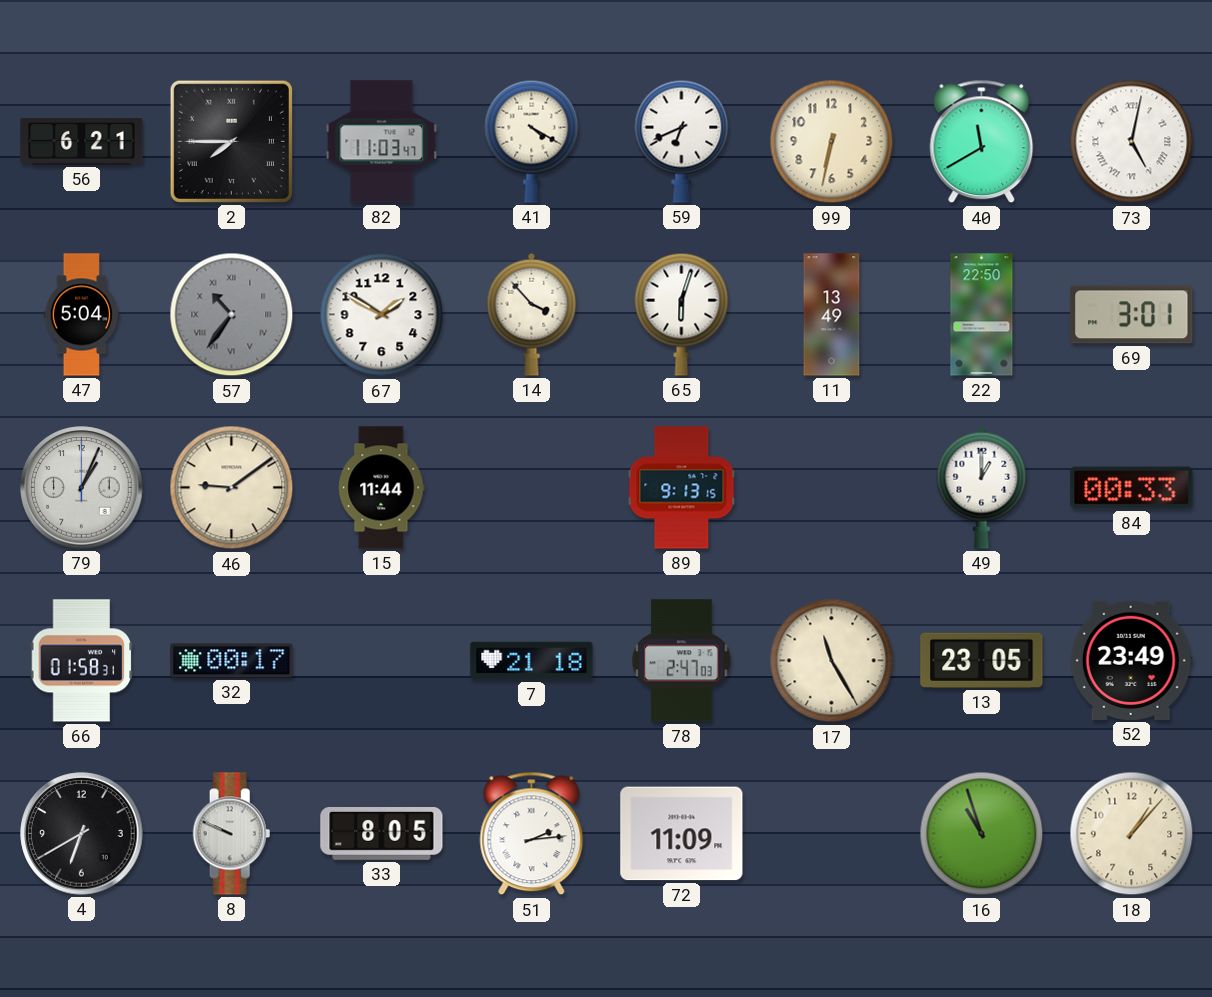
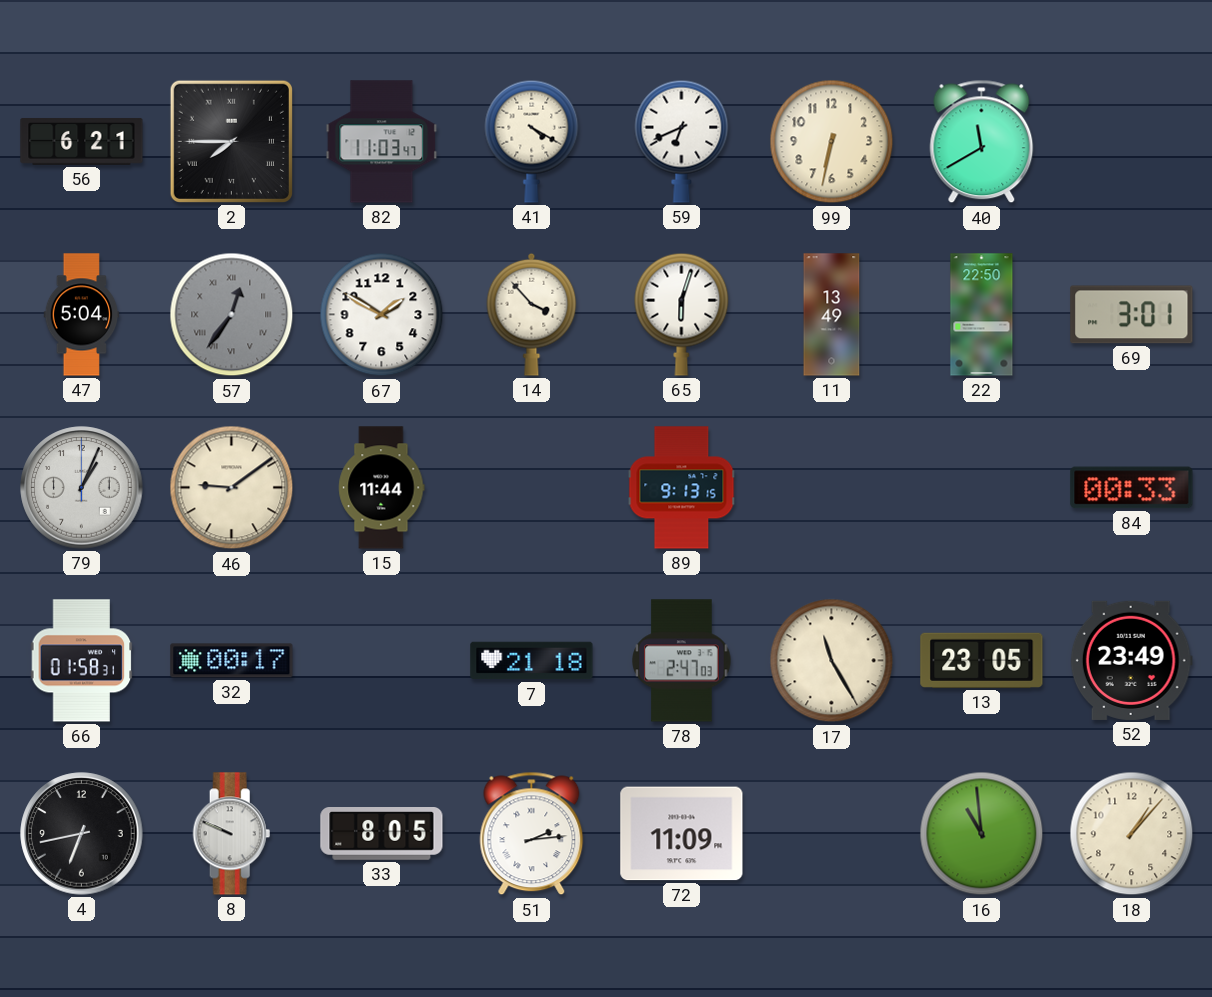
73: 5:02 -> none (1132, 142)
57: 10:36 -> 12:36 (232, 315)
49: 1:00 -> none (982, 487)
4: 6:40 -> 6:43 (82, 834)
16: 10:57 -> 10:59 (982, 834)
